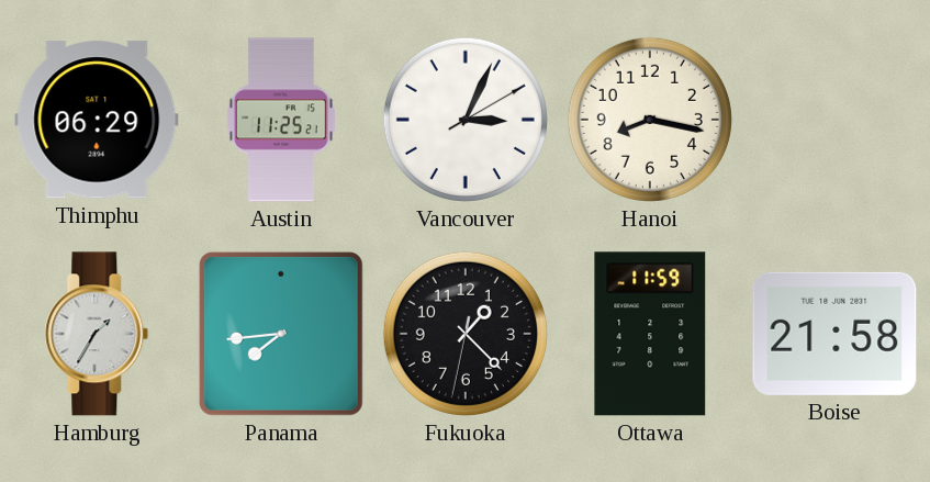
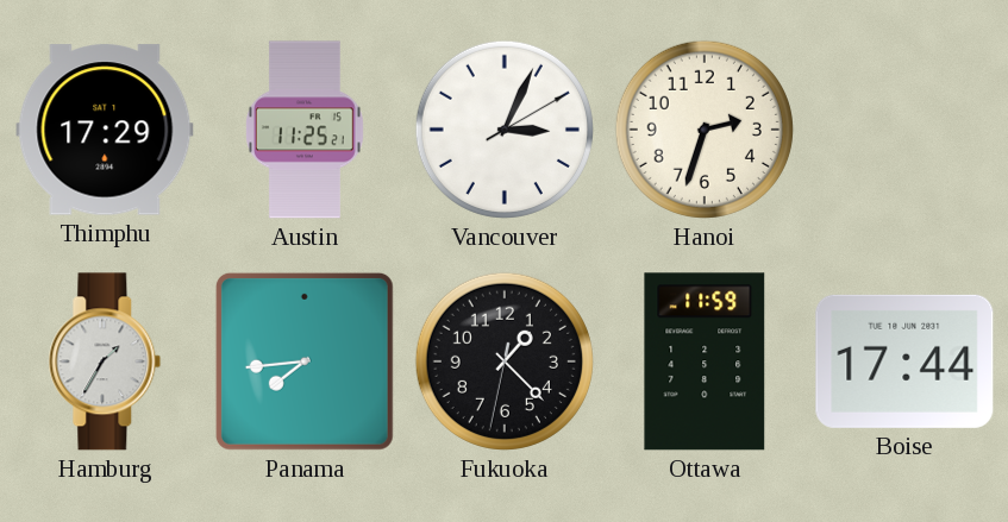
Thimphu: 06:29 -> 17:29 (105, 130)
Hanoi: 8:17 -> 2:33 (705, 130)
Boise: 21:58 -> 17:44 (904, 361)
